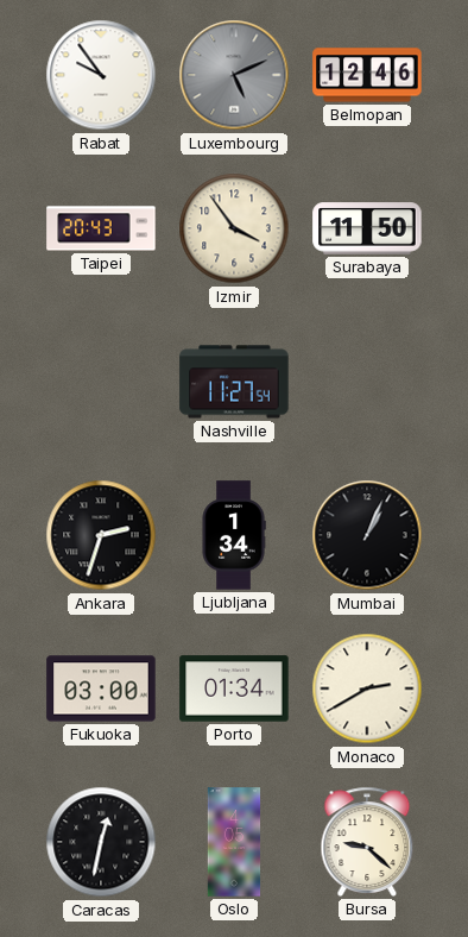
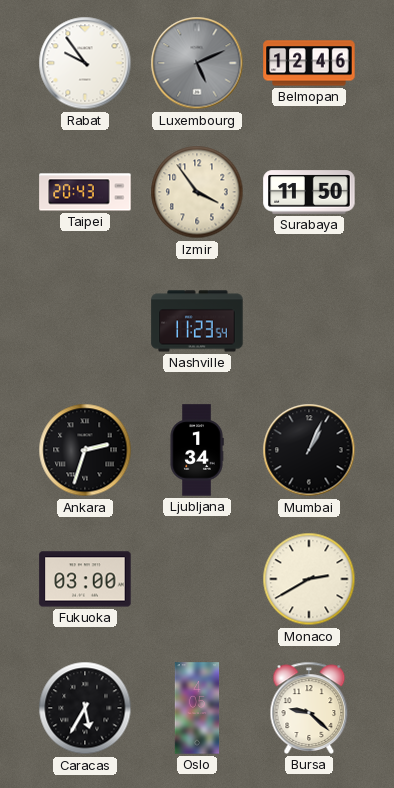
Nashville: 11:27 -> 11:23 (197, 321)
Porto: 01:34 -> none (234, 688)
Caracas: 12:32 -> 5:35 (85, 708)
